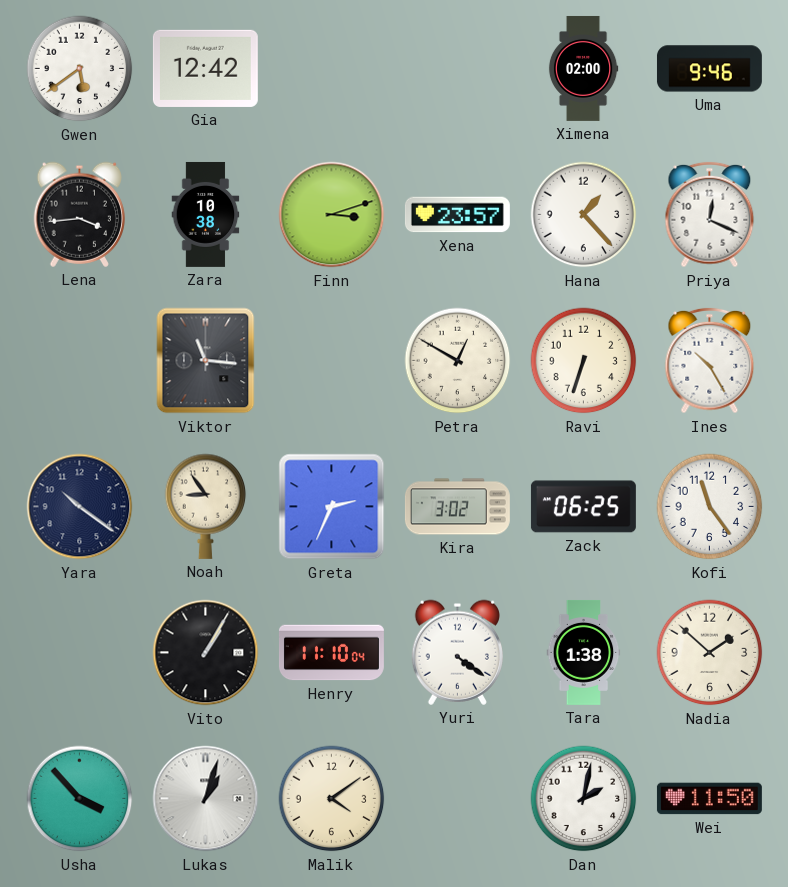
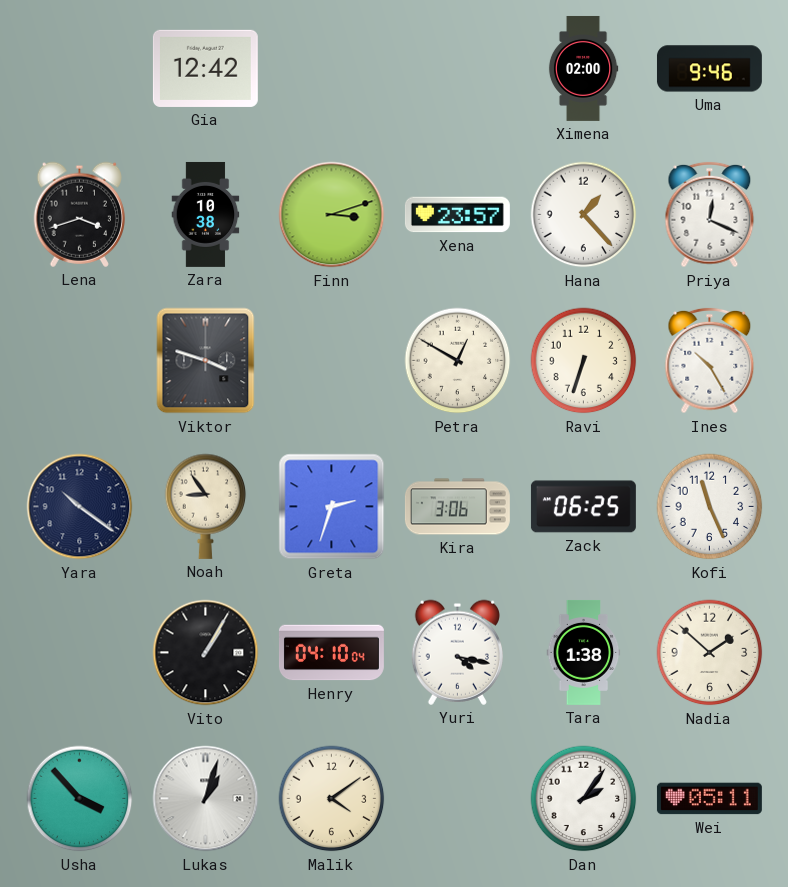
Gwen: 5:39 -> none (80, 69)
Lena: 3:44 -> 3:42 (79, 214)
Viktor: 11:16 -> 3:48 (206, 361)
Greta: 2:34 -> 2:33 (332, 507)
Kira: 3:02 -> 3:06 (457, 507)
Kofi: 11:24 -> 11:26 (710, 507)
Henry: 11:10 -> 04:10 (331, 653)
Yuri: 4:21 -> 4:17 (457, 652)
Dan: 2:02 -> 2:06 (584, 799)
Wei: 11:50 -> 05:11 (709, 799)
